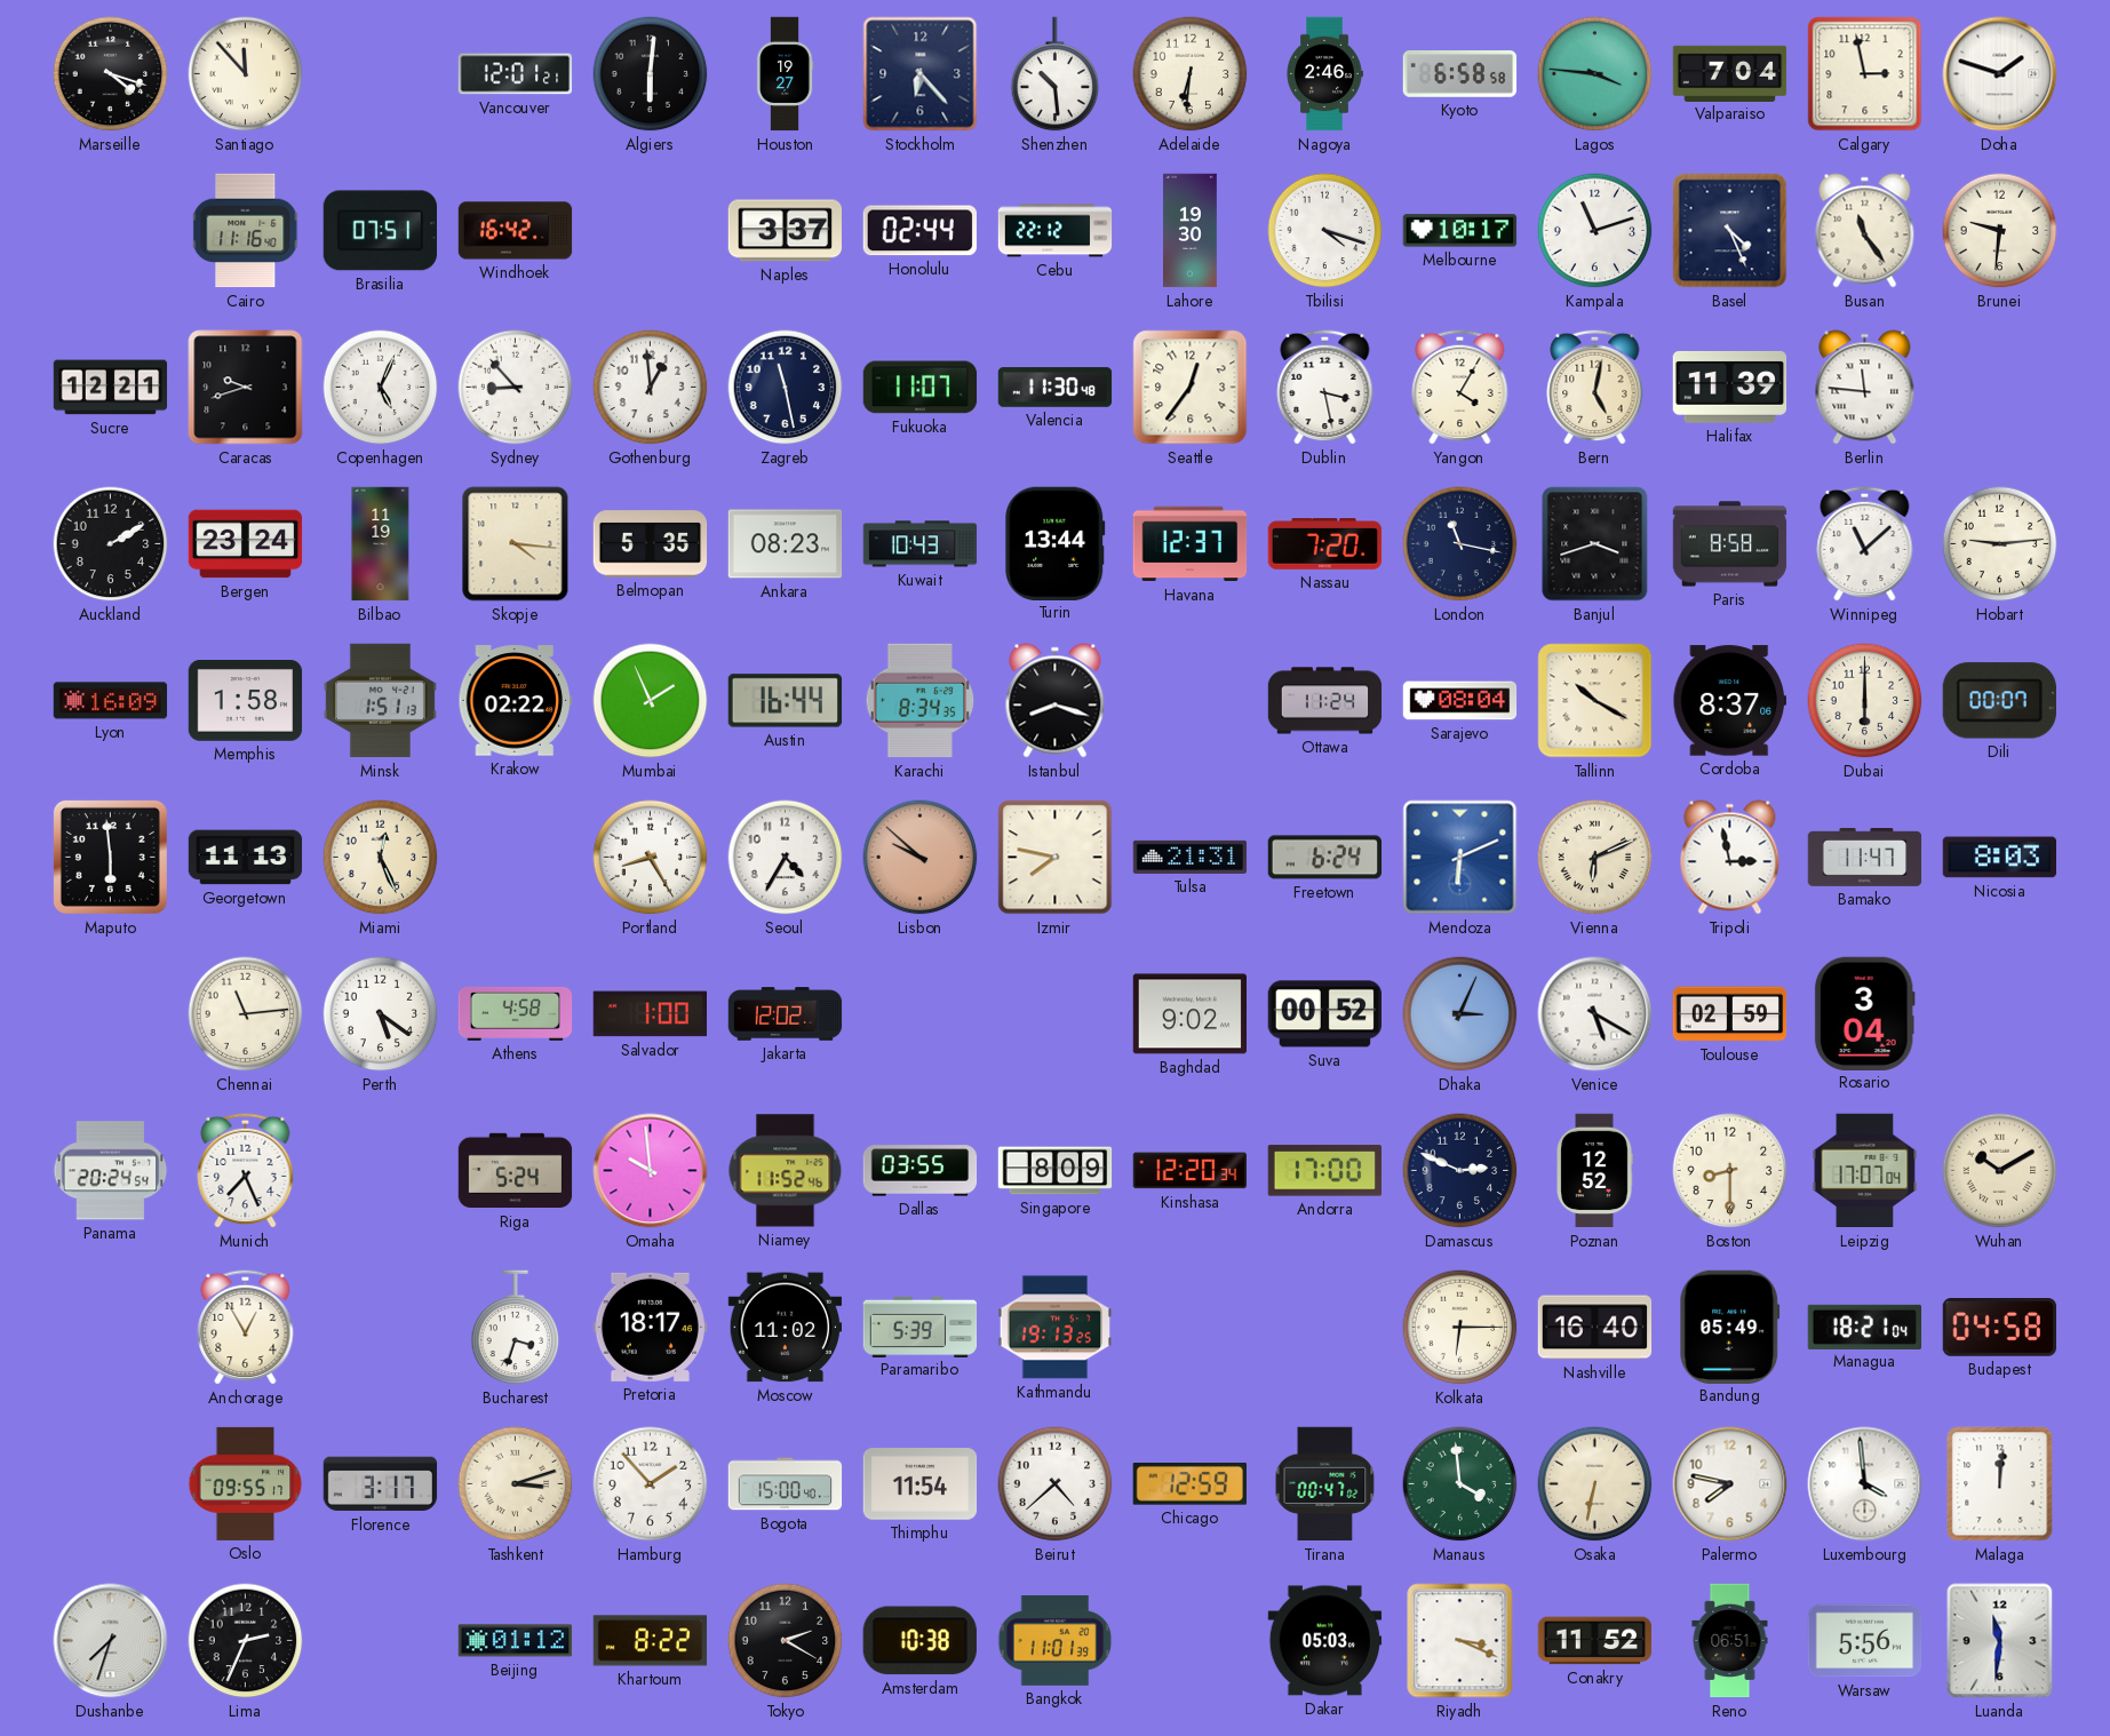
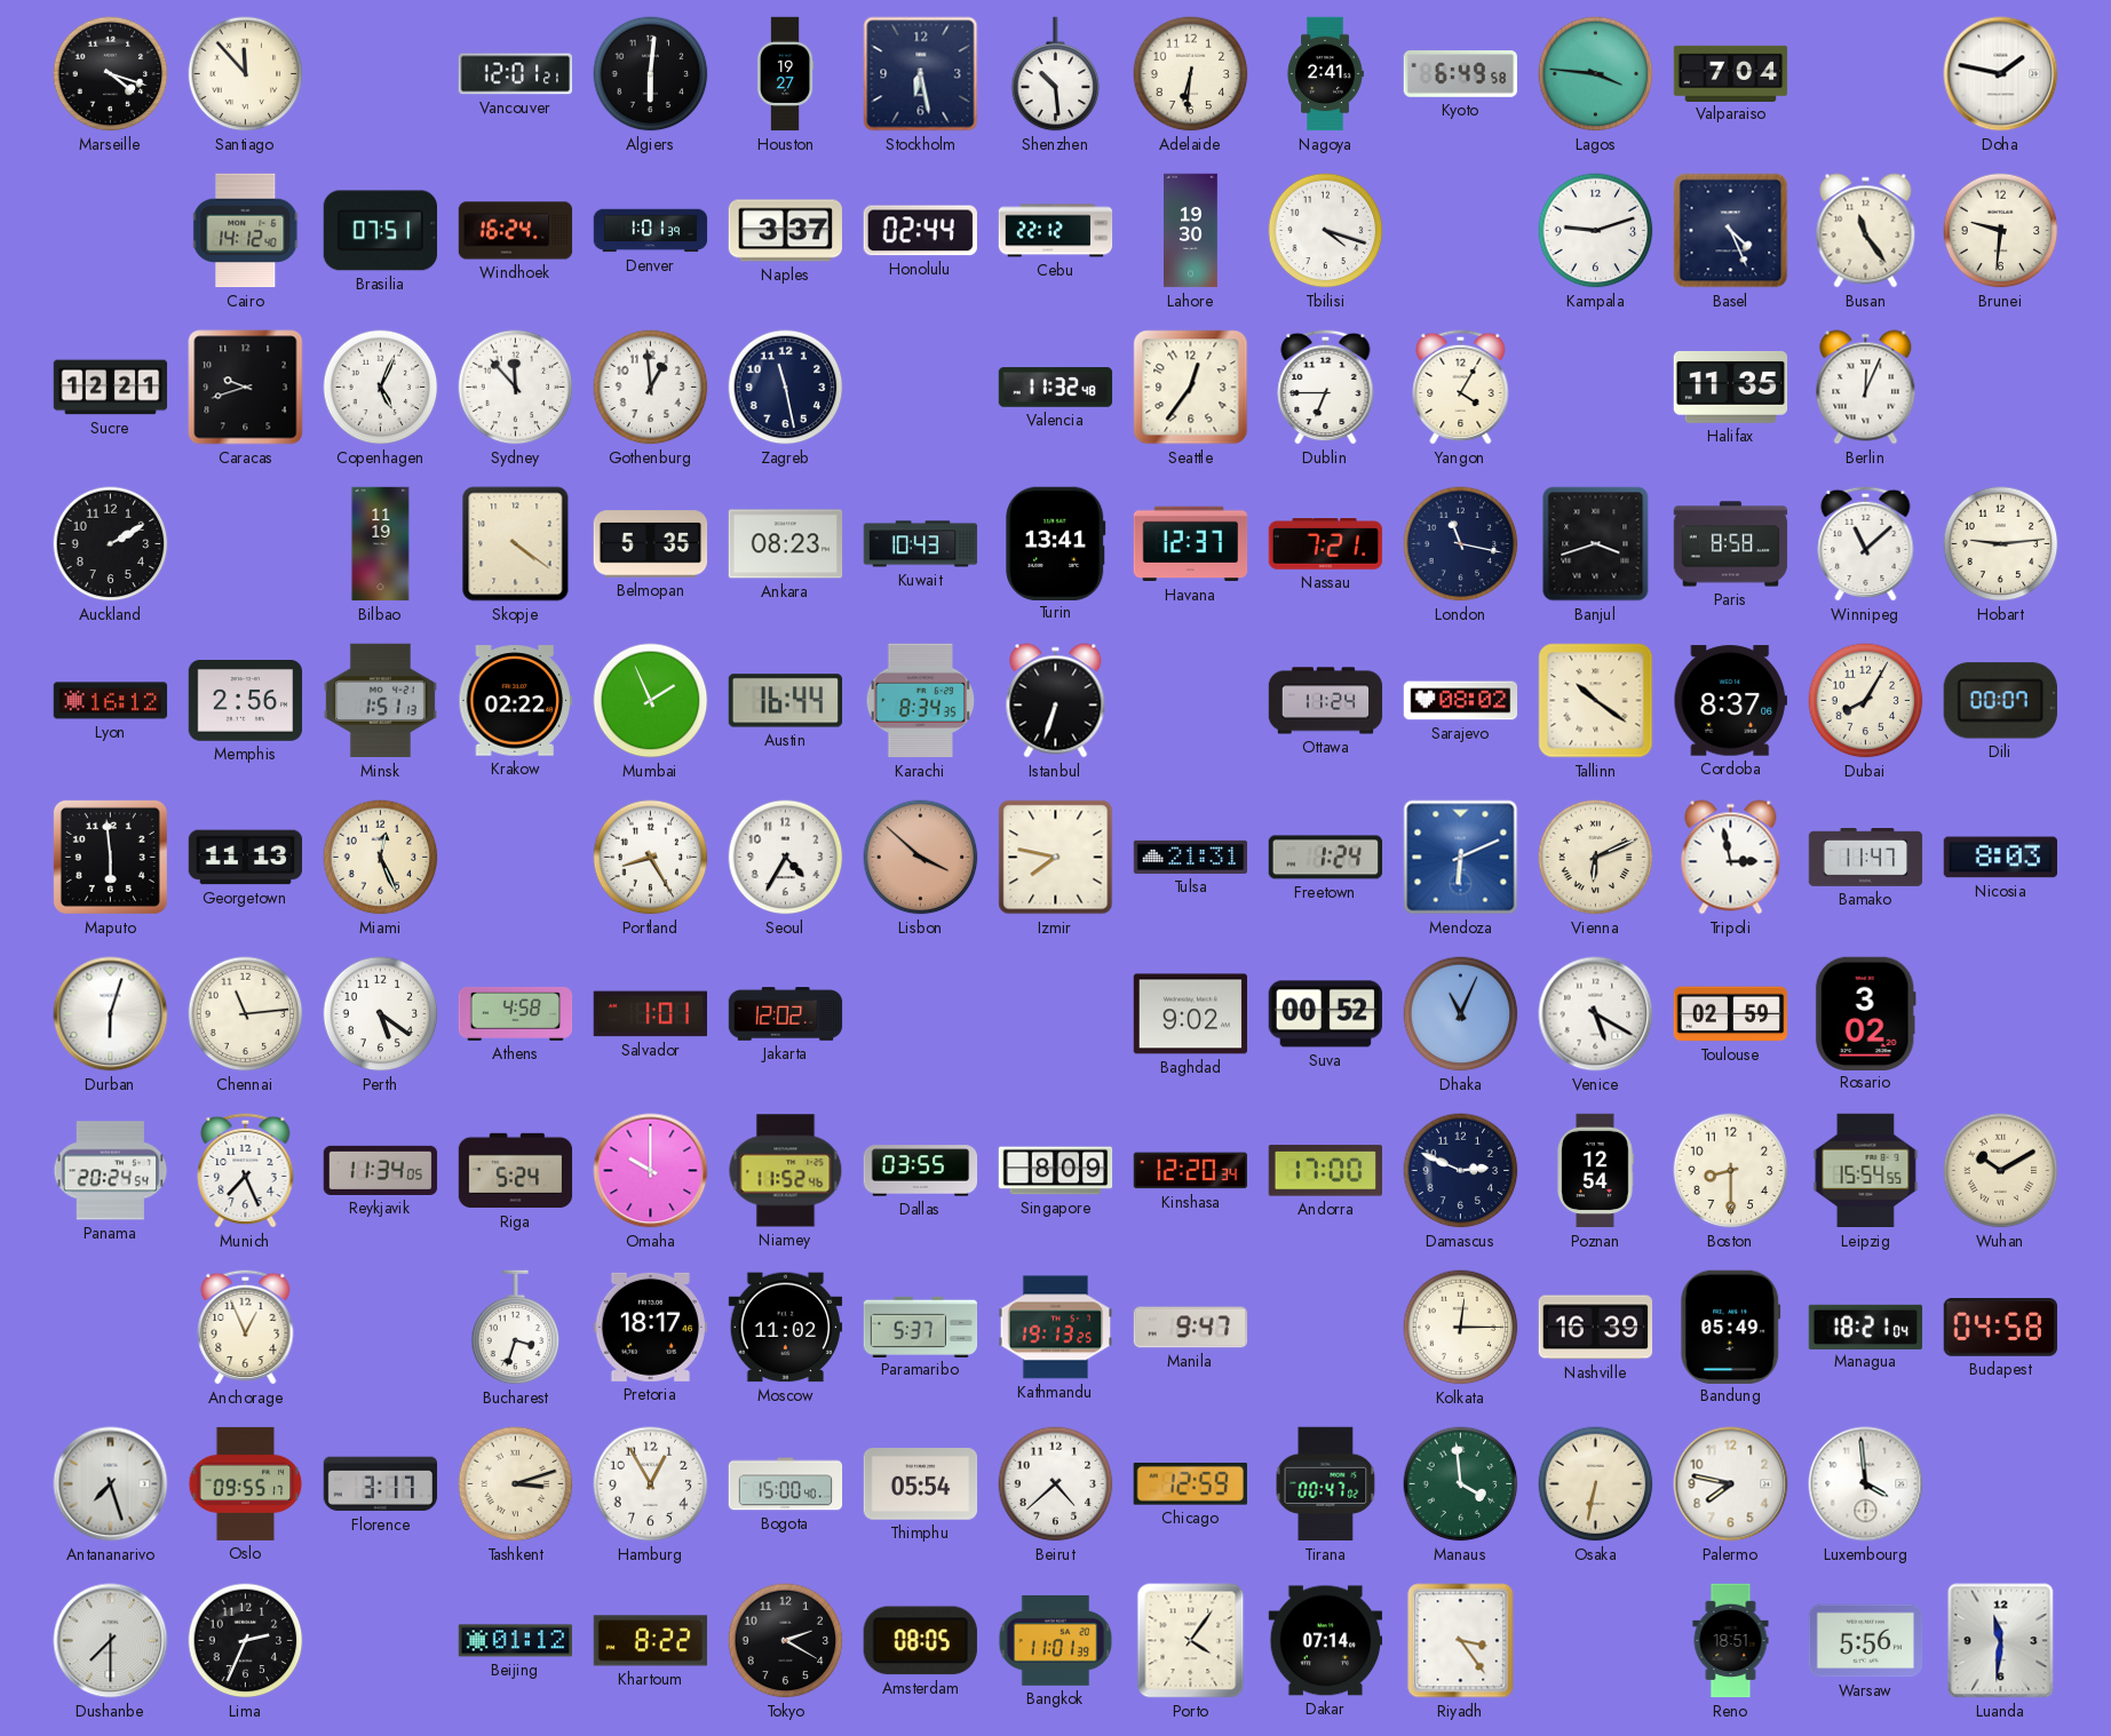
Stockholm: 6:23 -> 6:28 (921, 74)
Nagoya: 2:46 -> 2:41 (1325, 74)
Kyoto: 6:58 -> 6:49 (1461, 74)
Calgary: 2:58 -> none (1865, 74)
Doha: 1:48 -> 1:47 (2001, 74)
Cairo: 11:16 -> 14:12 (246, 231)
Windhoek: 16:42 -> 16:24 (516, 231)
Denver: none -> 1:01 (651, 231)
Melbourne: 10:17 -> none (1460, 231)
Kampala: 11:12 -> 9:12 (1596, 231)
Sydney: 8:53 -> 11:53 (516, 388)
Fukuoka: 11:07 -> none (921, 388)
Valencia: 11:30 -> 11:32 (1056, 388)
Dublin: 3:28 -> 6:45 (1326, 387)
Bern: 5:02 -> none (1595, 387)
Halifax: 11:39 -> 11:35 (1731, 388)
Berlin: 11:46 -> 12:04 (1866, 388)
Bergen: 23:24 -> none (246, 544)
Skopje: 4:16 -> 4:21 (516, 544)
Turin: 13:44 -> 13:41 (1056, 543)
Nassau: 7:20 -> 7:21 (1326, 544)
Lyon: 16:09 -> 16:12 (111, 701)
Memphis: 1:58 -> 2:56 (246, 701)
Istanbul: 8:18 -> 6:33 (1056, 701)
Sarajevo: 08:04 -> 08:02 (1461, 701)
Tallinn: 10:20 -> 10:21 (1596, 701)
Dubai: 6:00 -> 8:05 (1866, 701)
Lisbon: 9:52 -> 3:52 (921, 858)
Freetown: 6:24 -> 1:24 (1326, 858)
Durban: none -> 6:03 (111, 1014)
Salvador: 1:00 -> 1:01 (650, 1014)
Dhaka: 3:04 -> 11:04 (1461, 1014)
Rosario: 3:04 -> 3:02 (1865, 1013)
Reykjavik: none -> 11:34 (381, 1170)
Omaha: 9:59 -> 10:00 (651, 1171)
Poznan: 12:52 -> 12:54 (1595, 1171)
Leipzig: 17:07 -> 15:54 (1866, 1171)
Anchorage: 12:55 -> 12:56 (246, 1327)
Paramaribo: 5:39 -> 5:37 (921, 1327)
Manila: none -> 9:47 (1191, 1328)
Kolkata: 6:15 -> 12:15 (1461, 1328)
Nashville: 16:40 -> 16:39 (1596, 1328)
Antananarivo: none -> 7:27 (111, 1484)
Hamburg: 1:53 -> 12:55 (651, 1484)
Thimphu: 11:54 -> 05:54 (921, 1484)
Malaga: 12:01 -> none (2000, 1484)
Dushanbe: 7:33 -> 7:30 (111, 1641)
Amsterdam: 10:38 -> 08:05 (920, 1641)
Porto: none -> 4:06 (1191, 1641)
Dakar: 05:03 -> 07:14 (1326, 1641)
Riyadh: 3:19 -> 3:24 (1461, 1641)
Conakry: 11:52 -> none (1595, 1641)
Reno: 06:51 -> 18:51 (1731, 1641)
